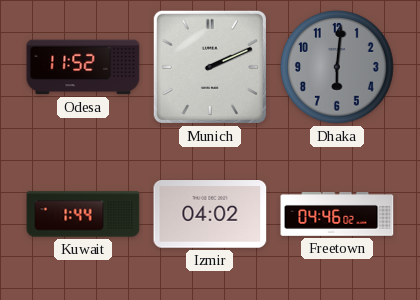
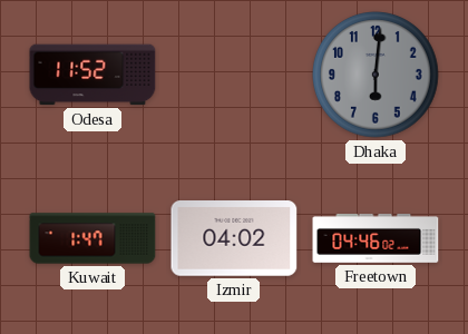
Munich: 2:11 -> none (210, 67)
Kuwait: 1:44 -> 1:47 (92, 238)
